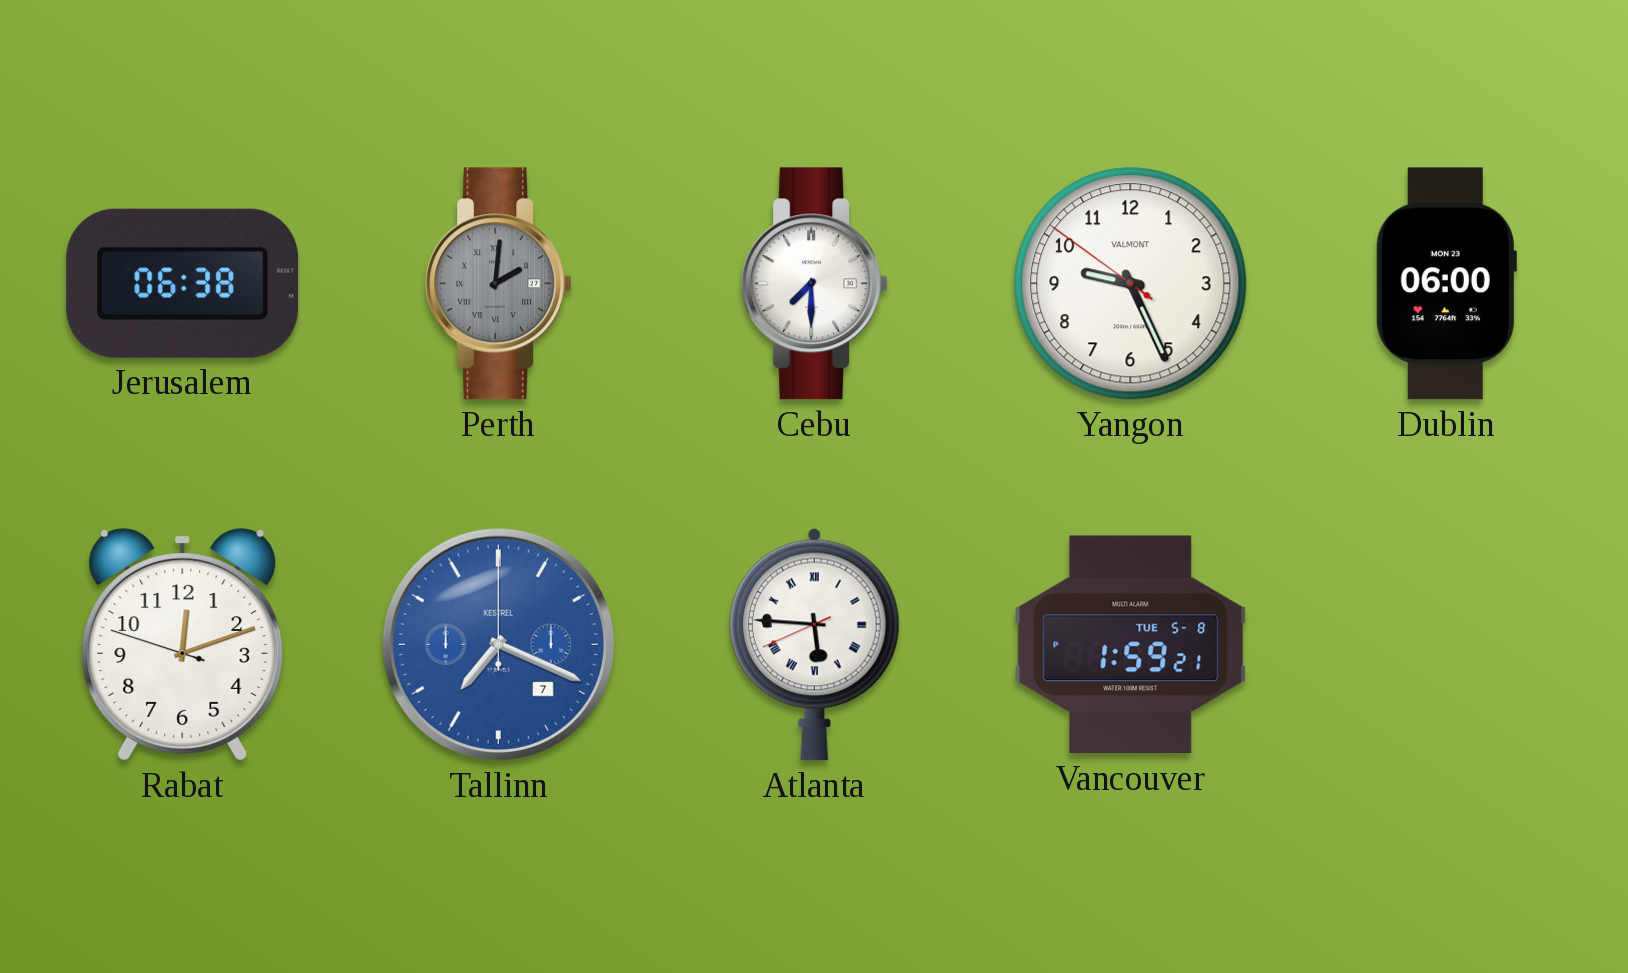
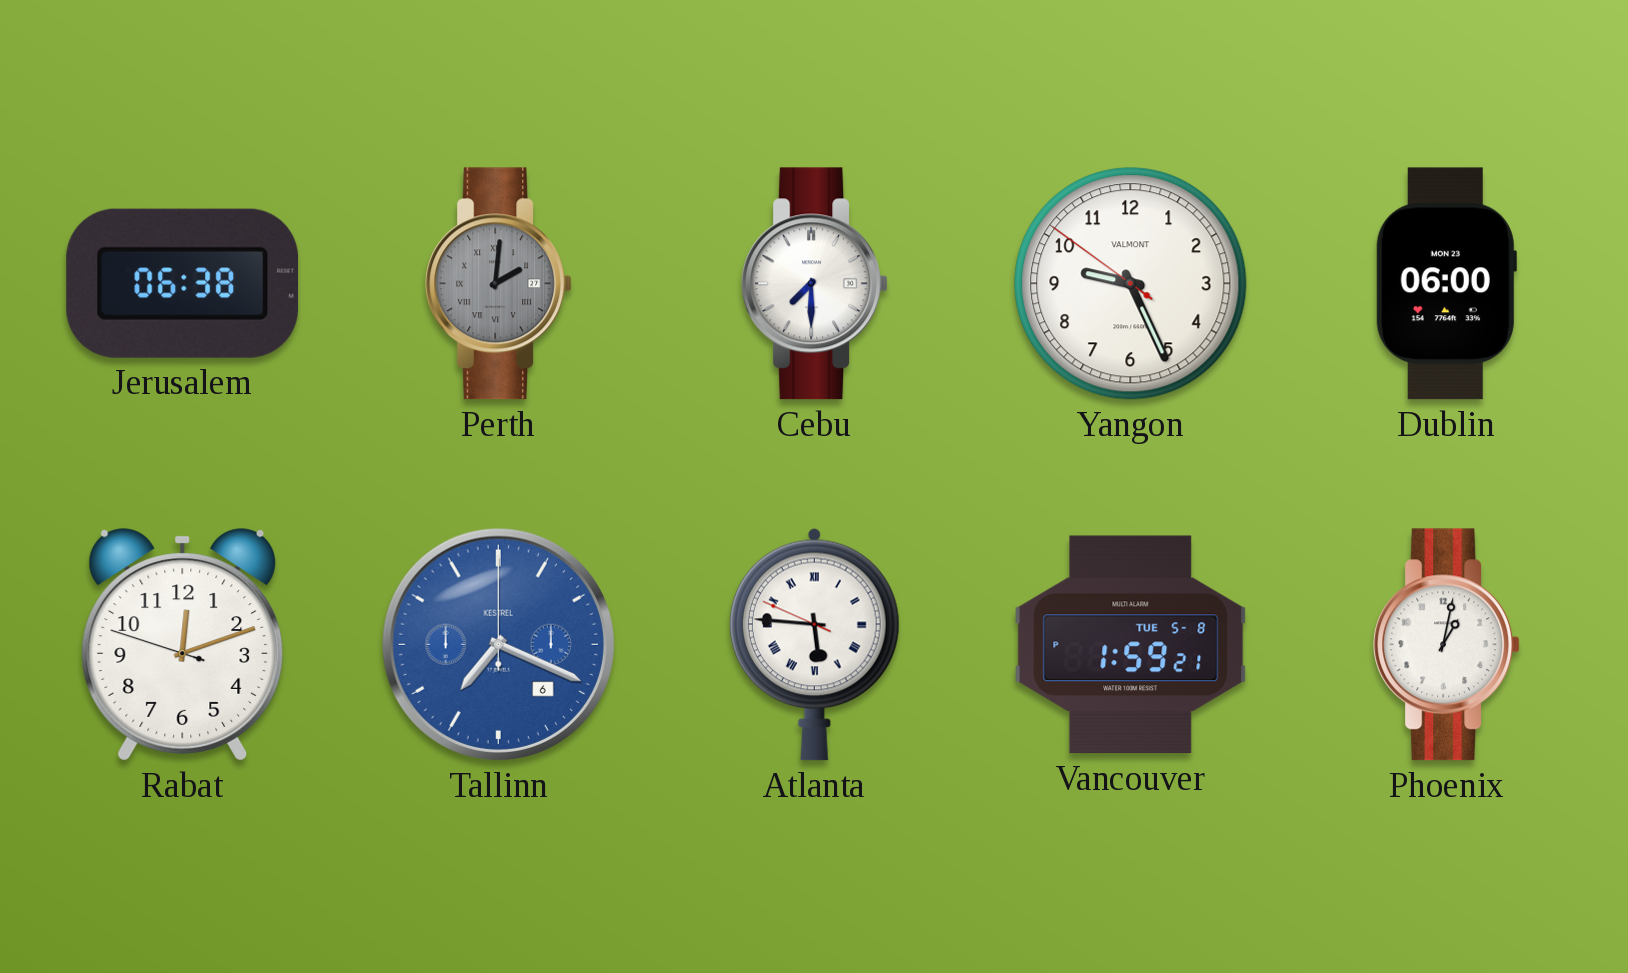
Tallinn date: 7 -> 6 (498, 644)
Atlanta: 5:45:41 -> 5:45:49 (814, 644)
Phoenix: none -> 1:02 (1447, 645)
